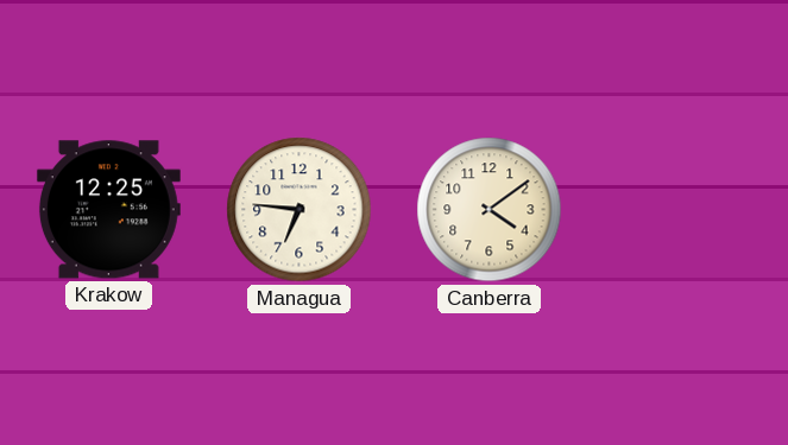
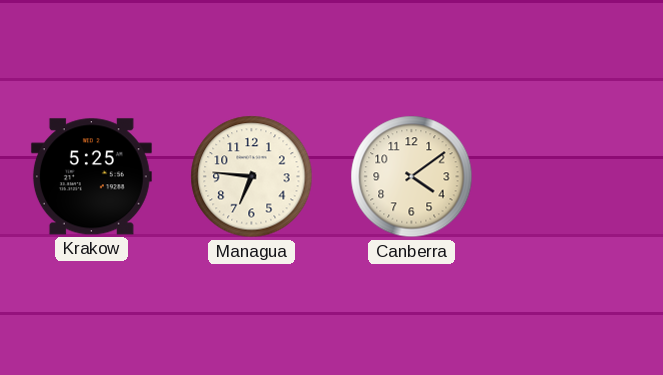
Krakow: 12:25 -> 5:25 (91, 177)
